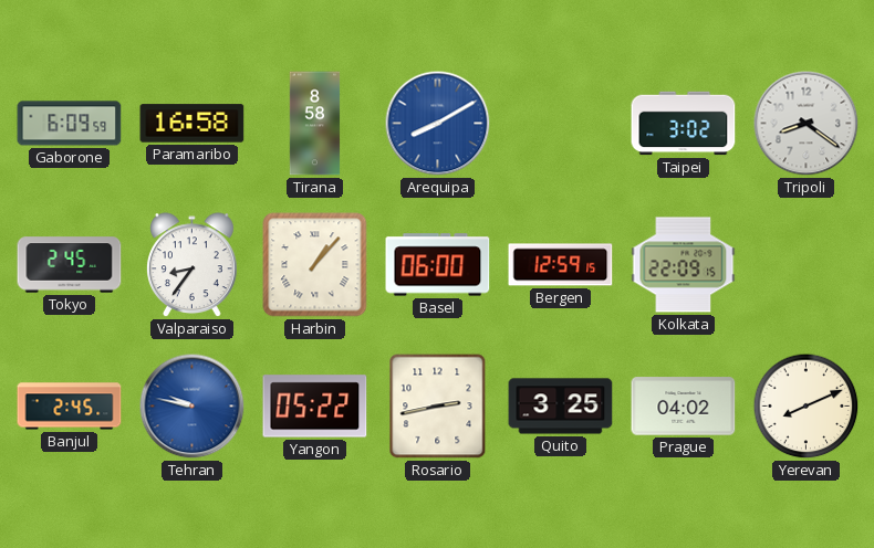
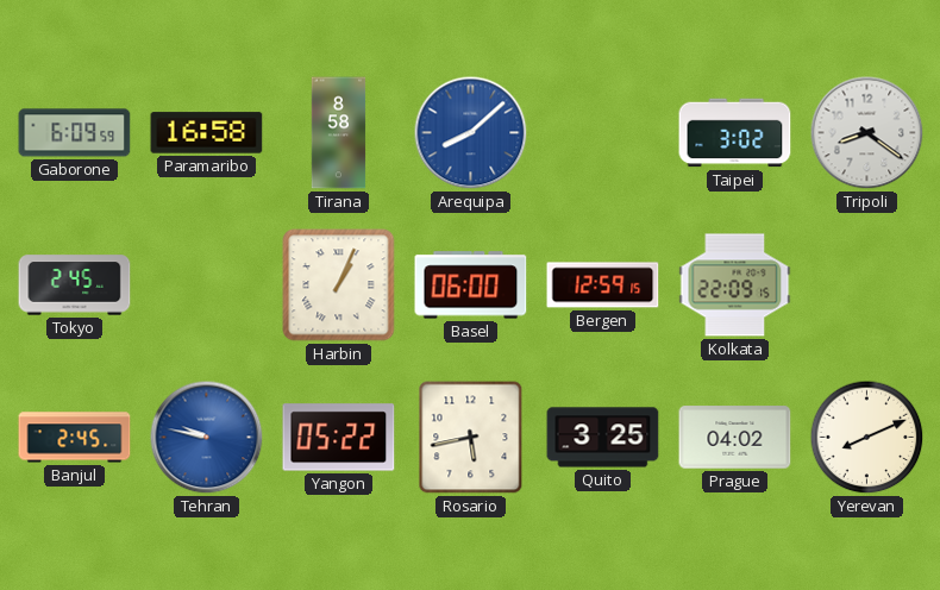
Arequipa: 8:10 -> 8:08 (471, 133)
Valparaiso: 8:36 -> none (193, 265)
Harbin: 1:07 -> 1:04 (339, 285)
Rosario: 2:43 -> 5:43 (471, 438)
